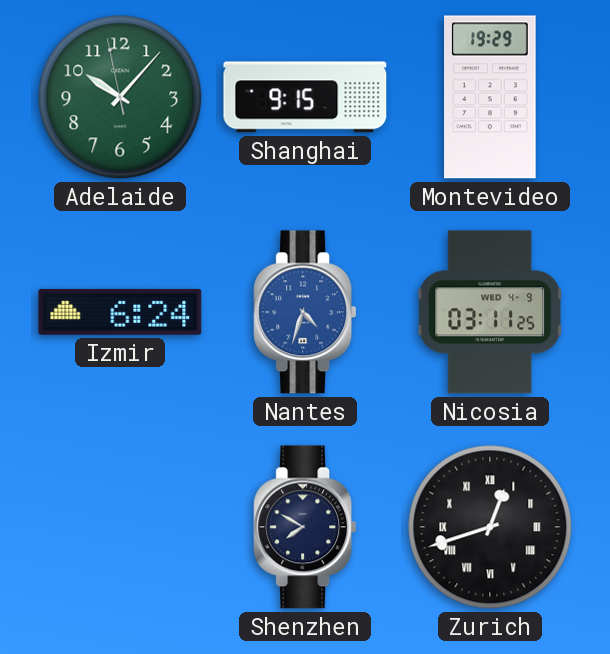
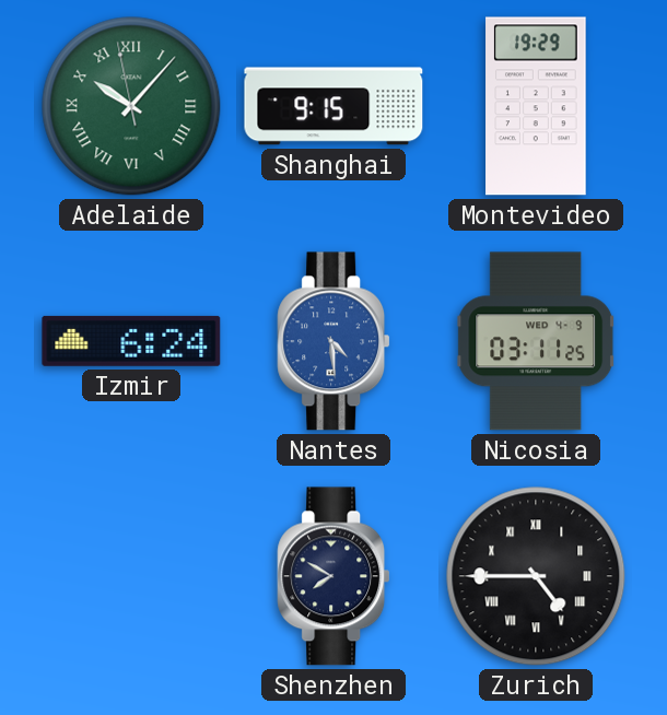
Adelaide numerals: Arabic -> Roman (131, 106)
Nantes: 4:33 -> 4:29 (333, 341)
Zurich: 12:42 -> 4:45 (536, 576)
